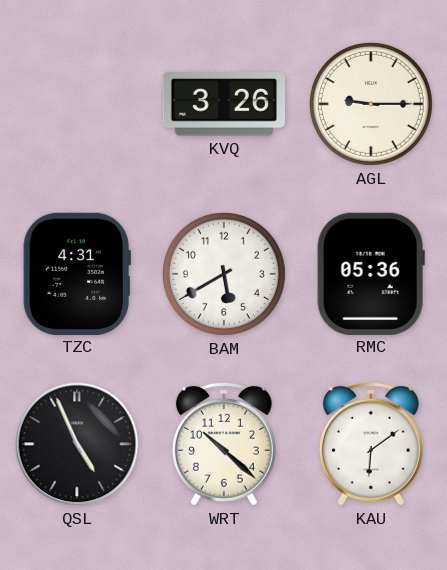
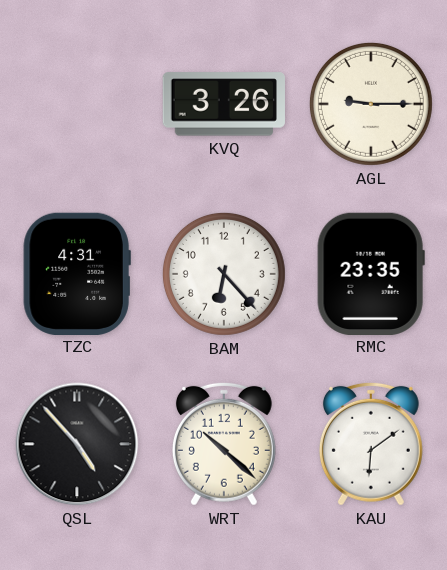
BAM: 5:40 -> 6:23 (224, 274)
RMC: 05:36 -> 23:35 (371, 273)
QSL: 4:56 -> 4:53 (77, 444)
